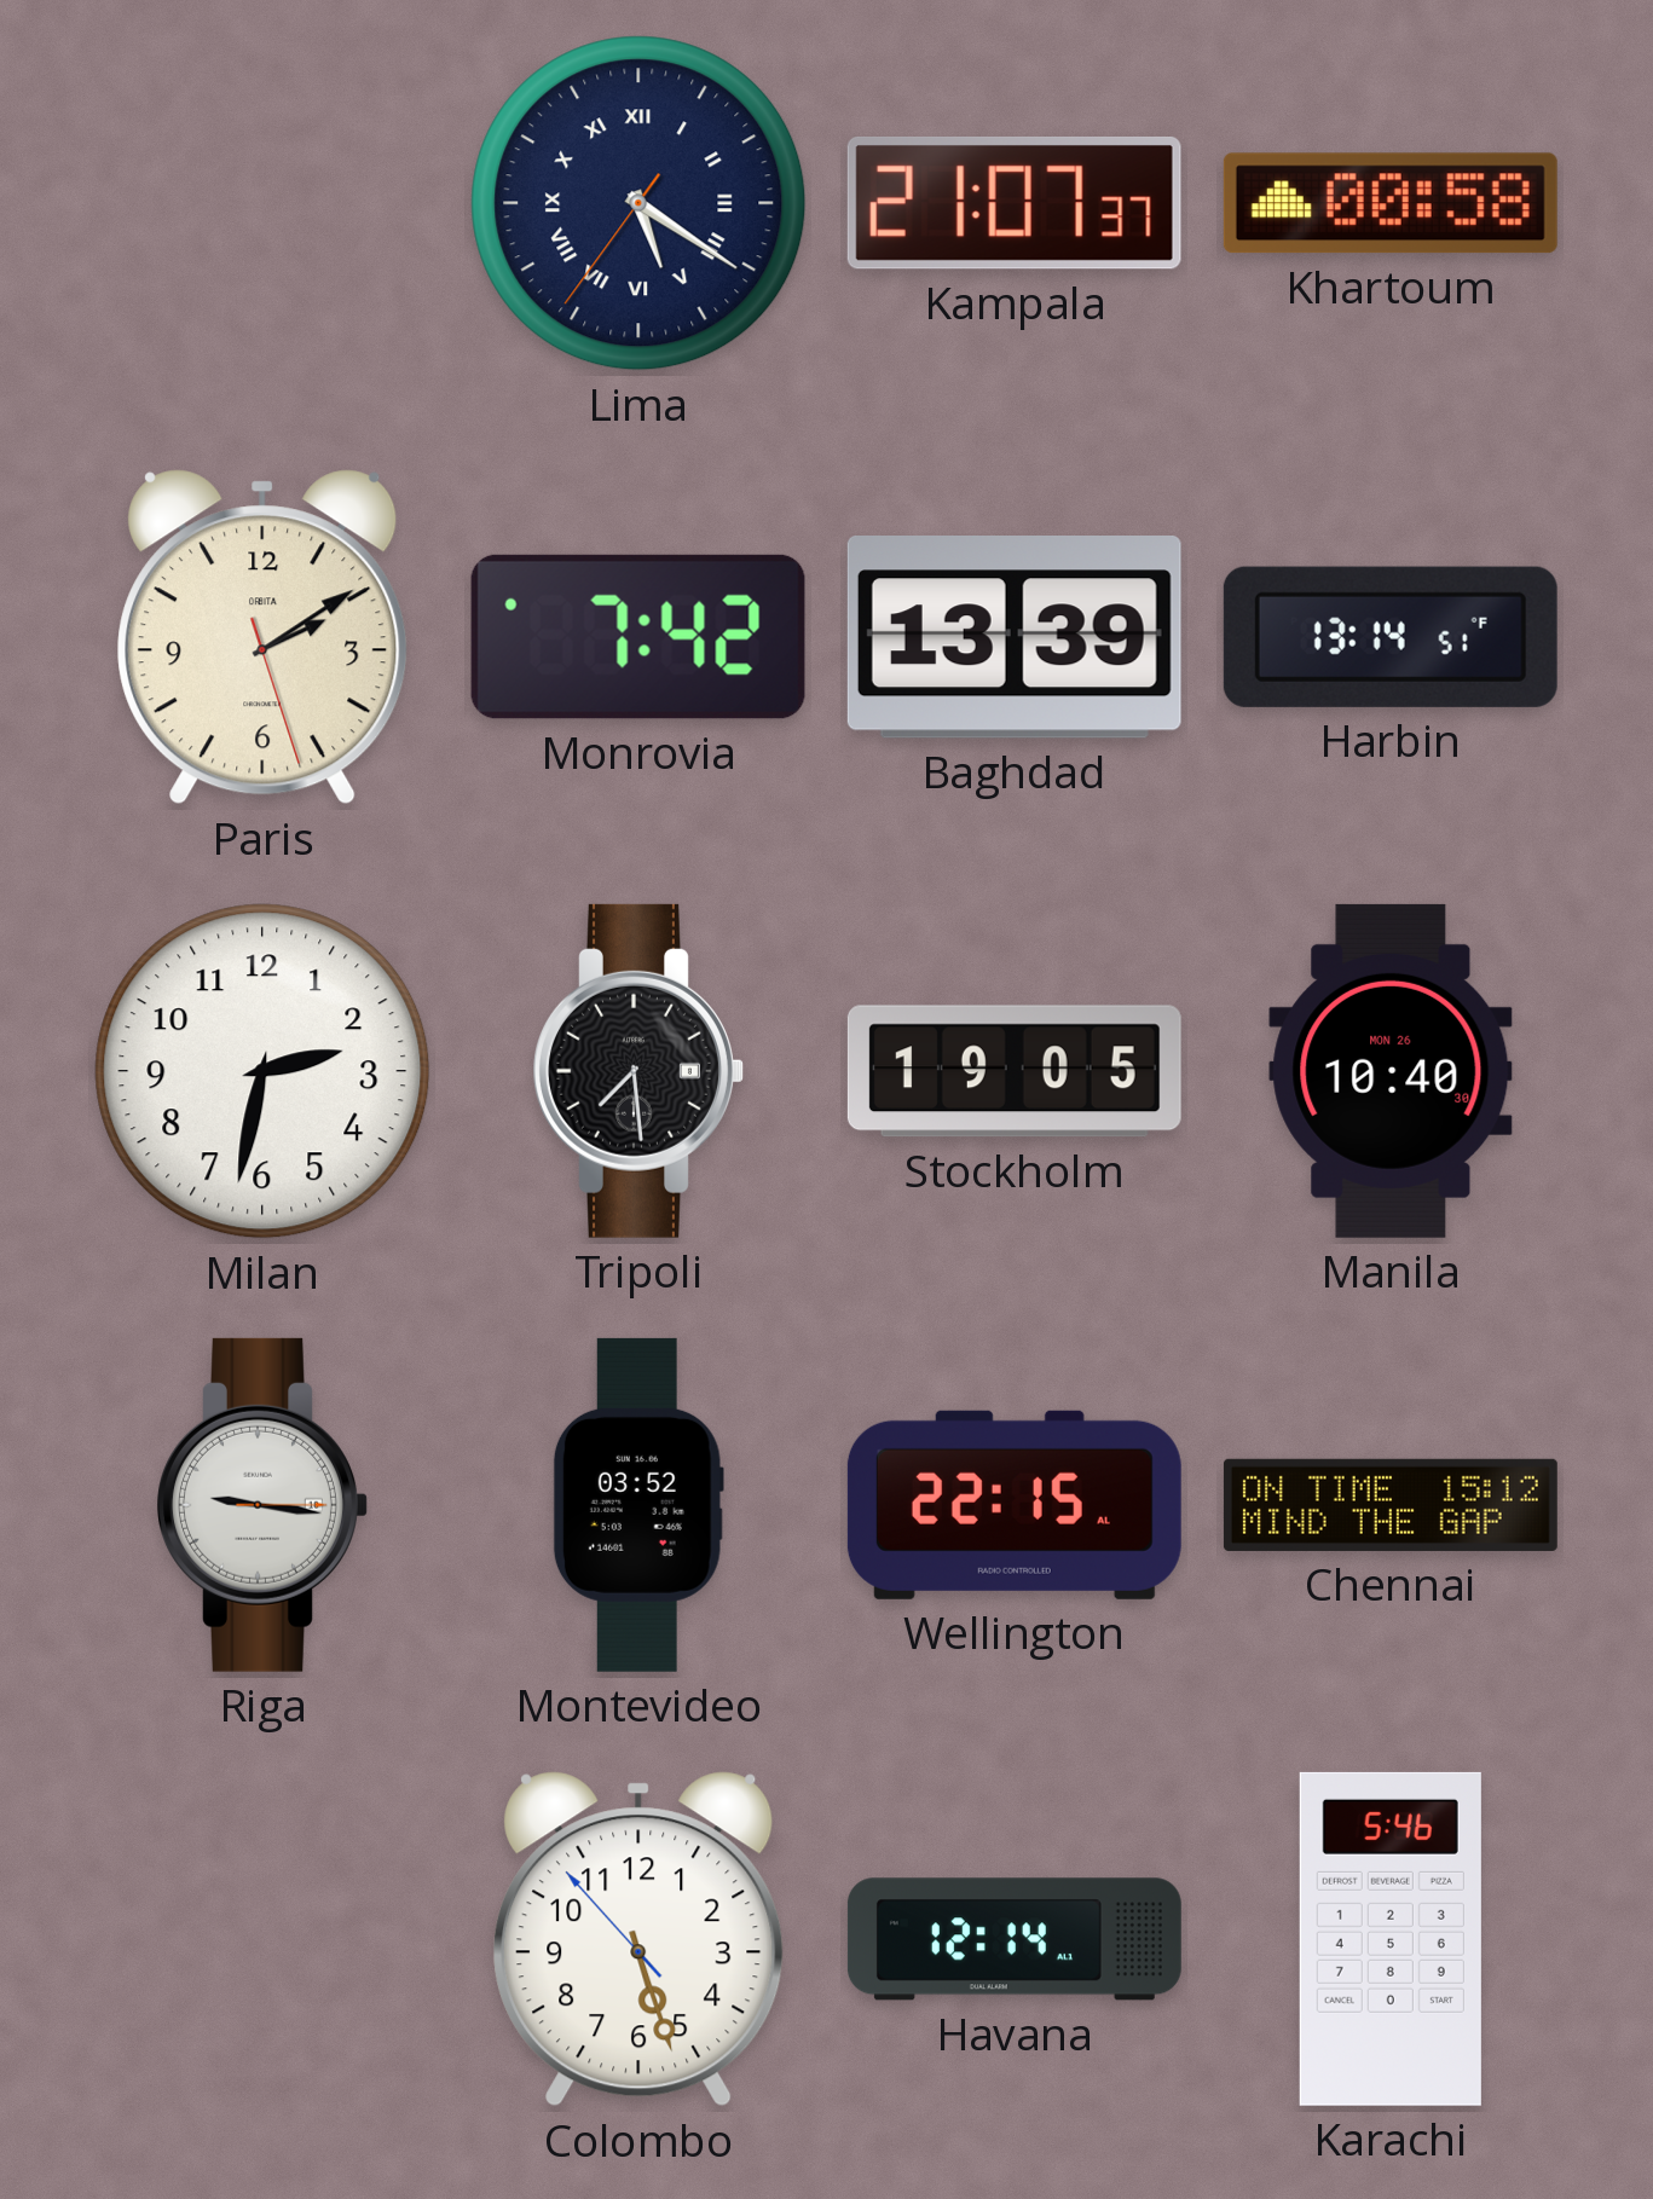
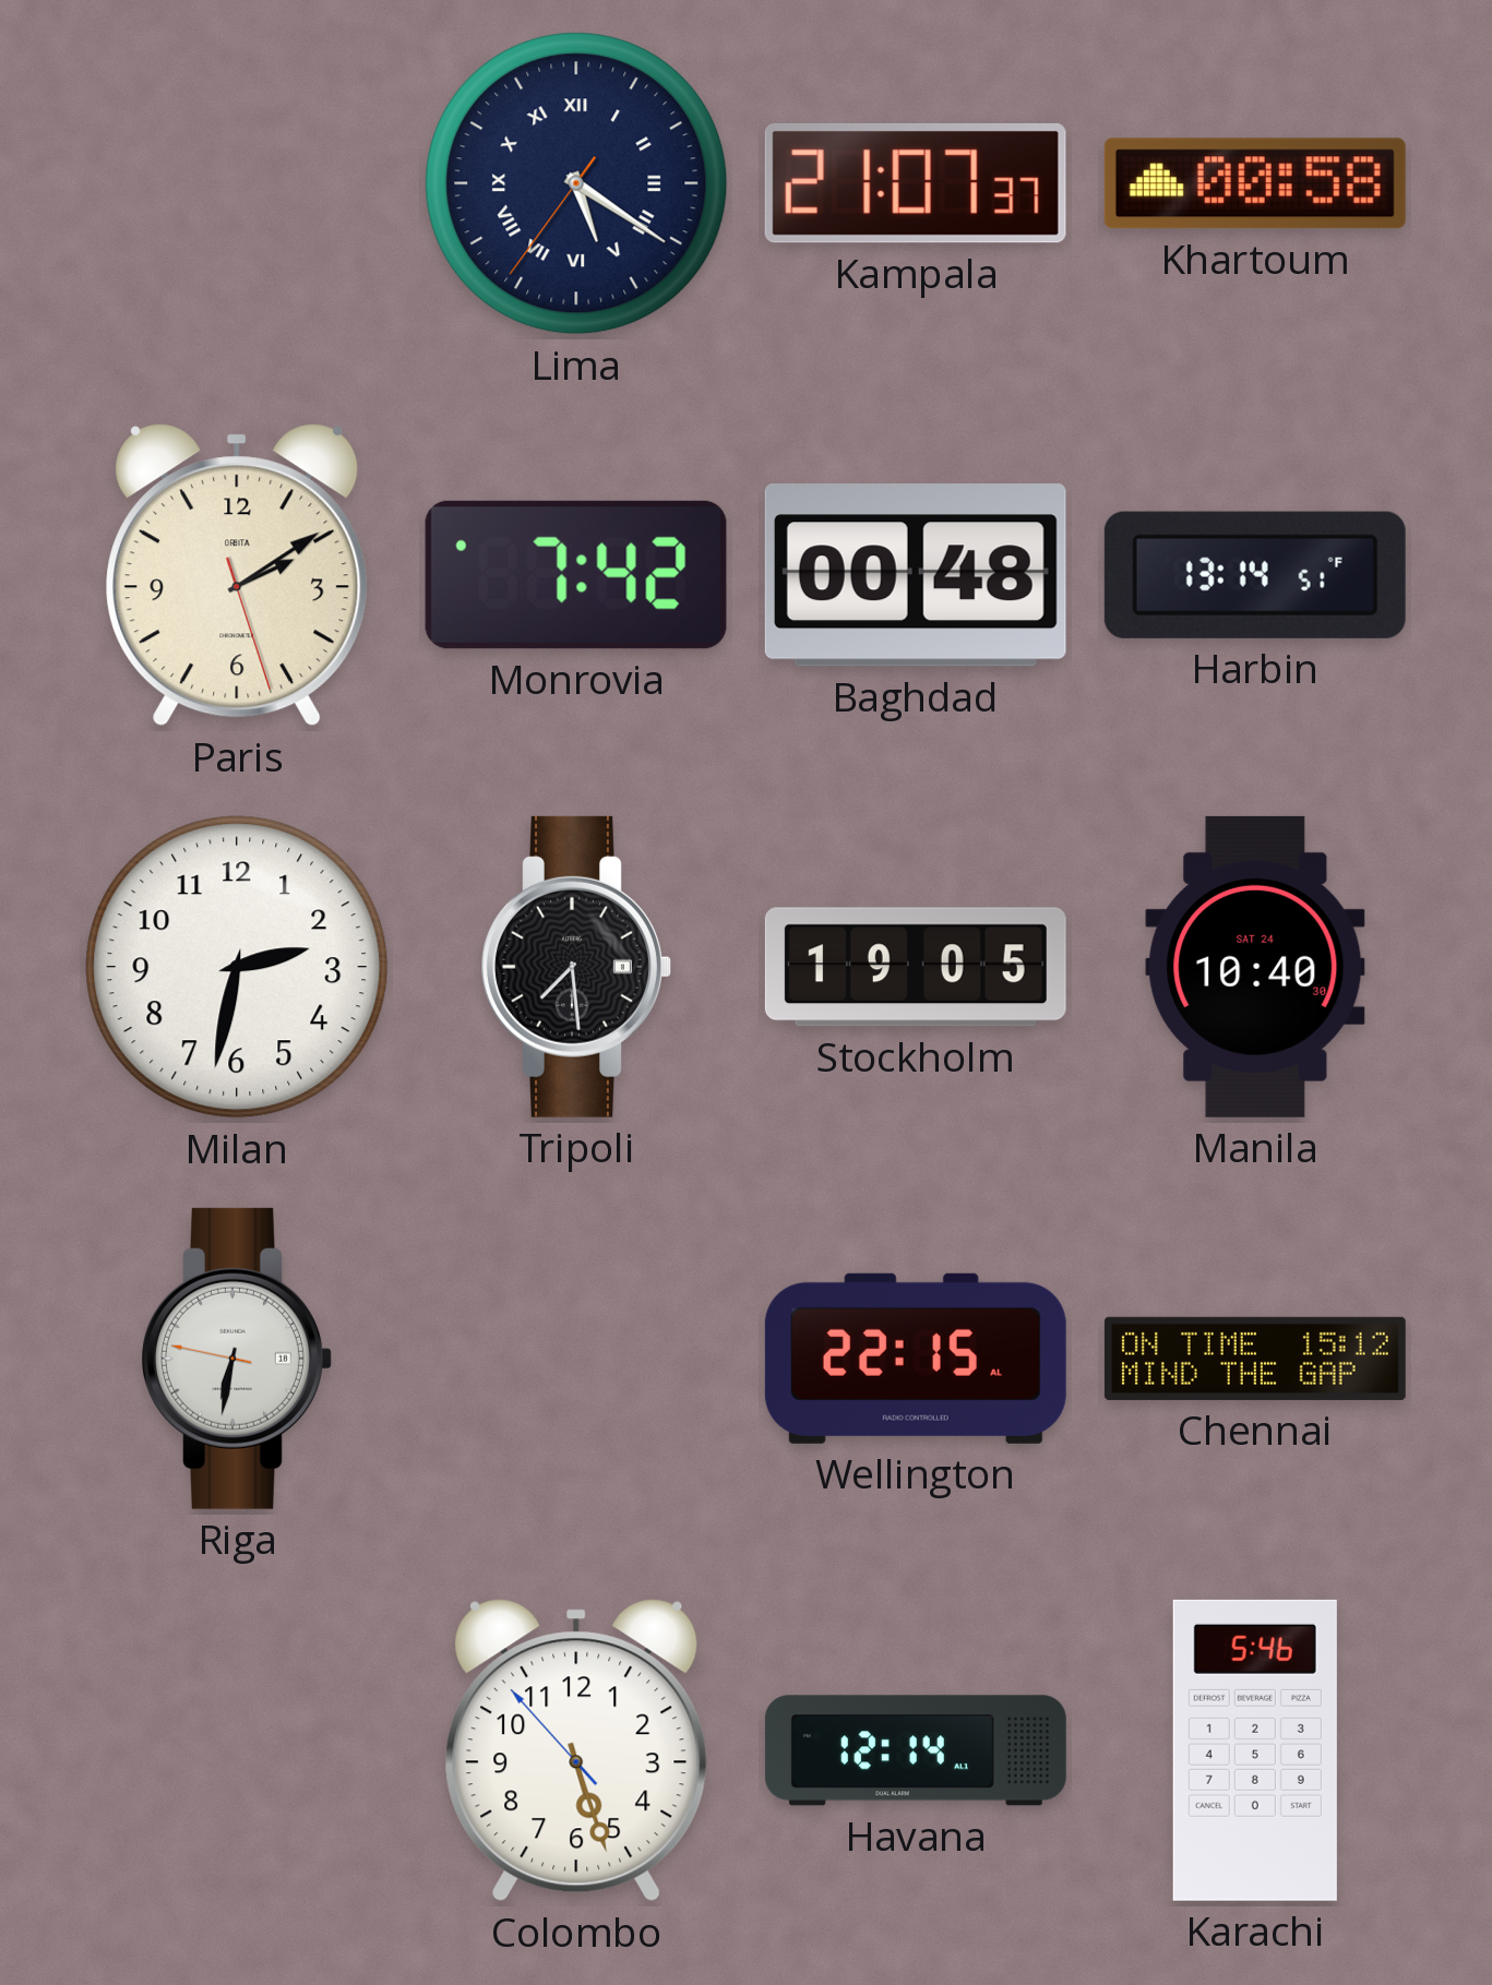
Baghdad: 13:39 -> 00:48 (916, 576)
Manila date: MON 26 -> SAT 24 (1255, 967)
Riga: 9:16 -> 6:31 (237, 1359)
Montevideo: 03:52 -> none (638, 1505)
